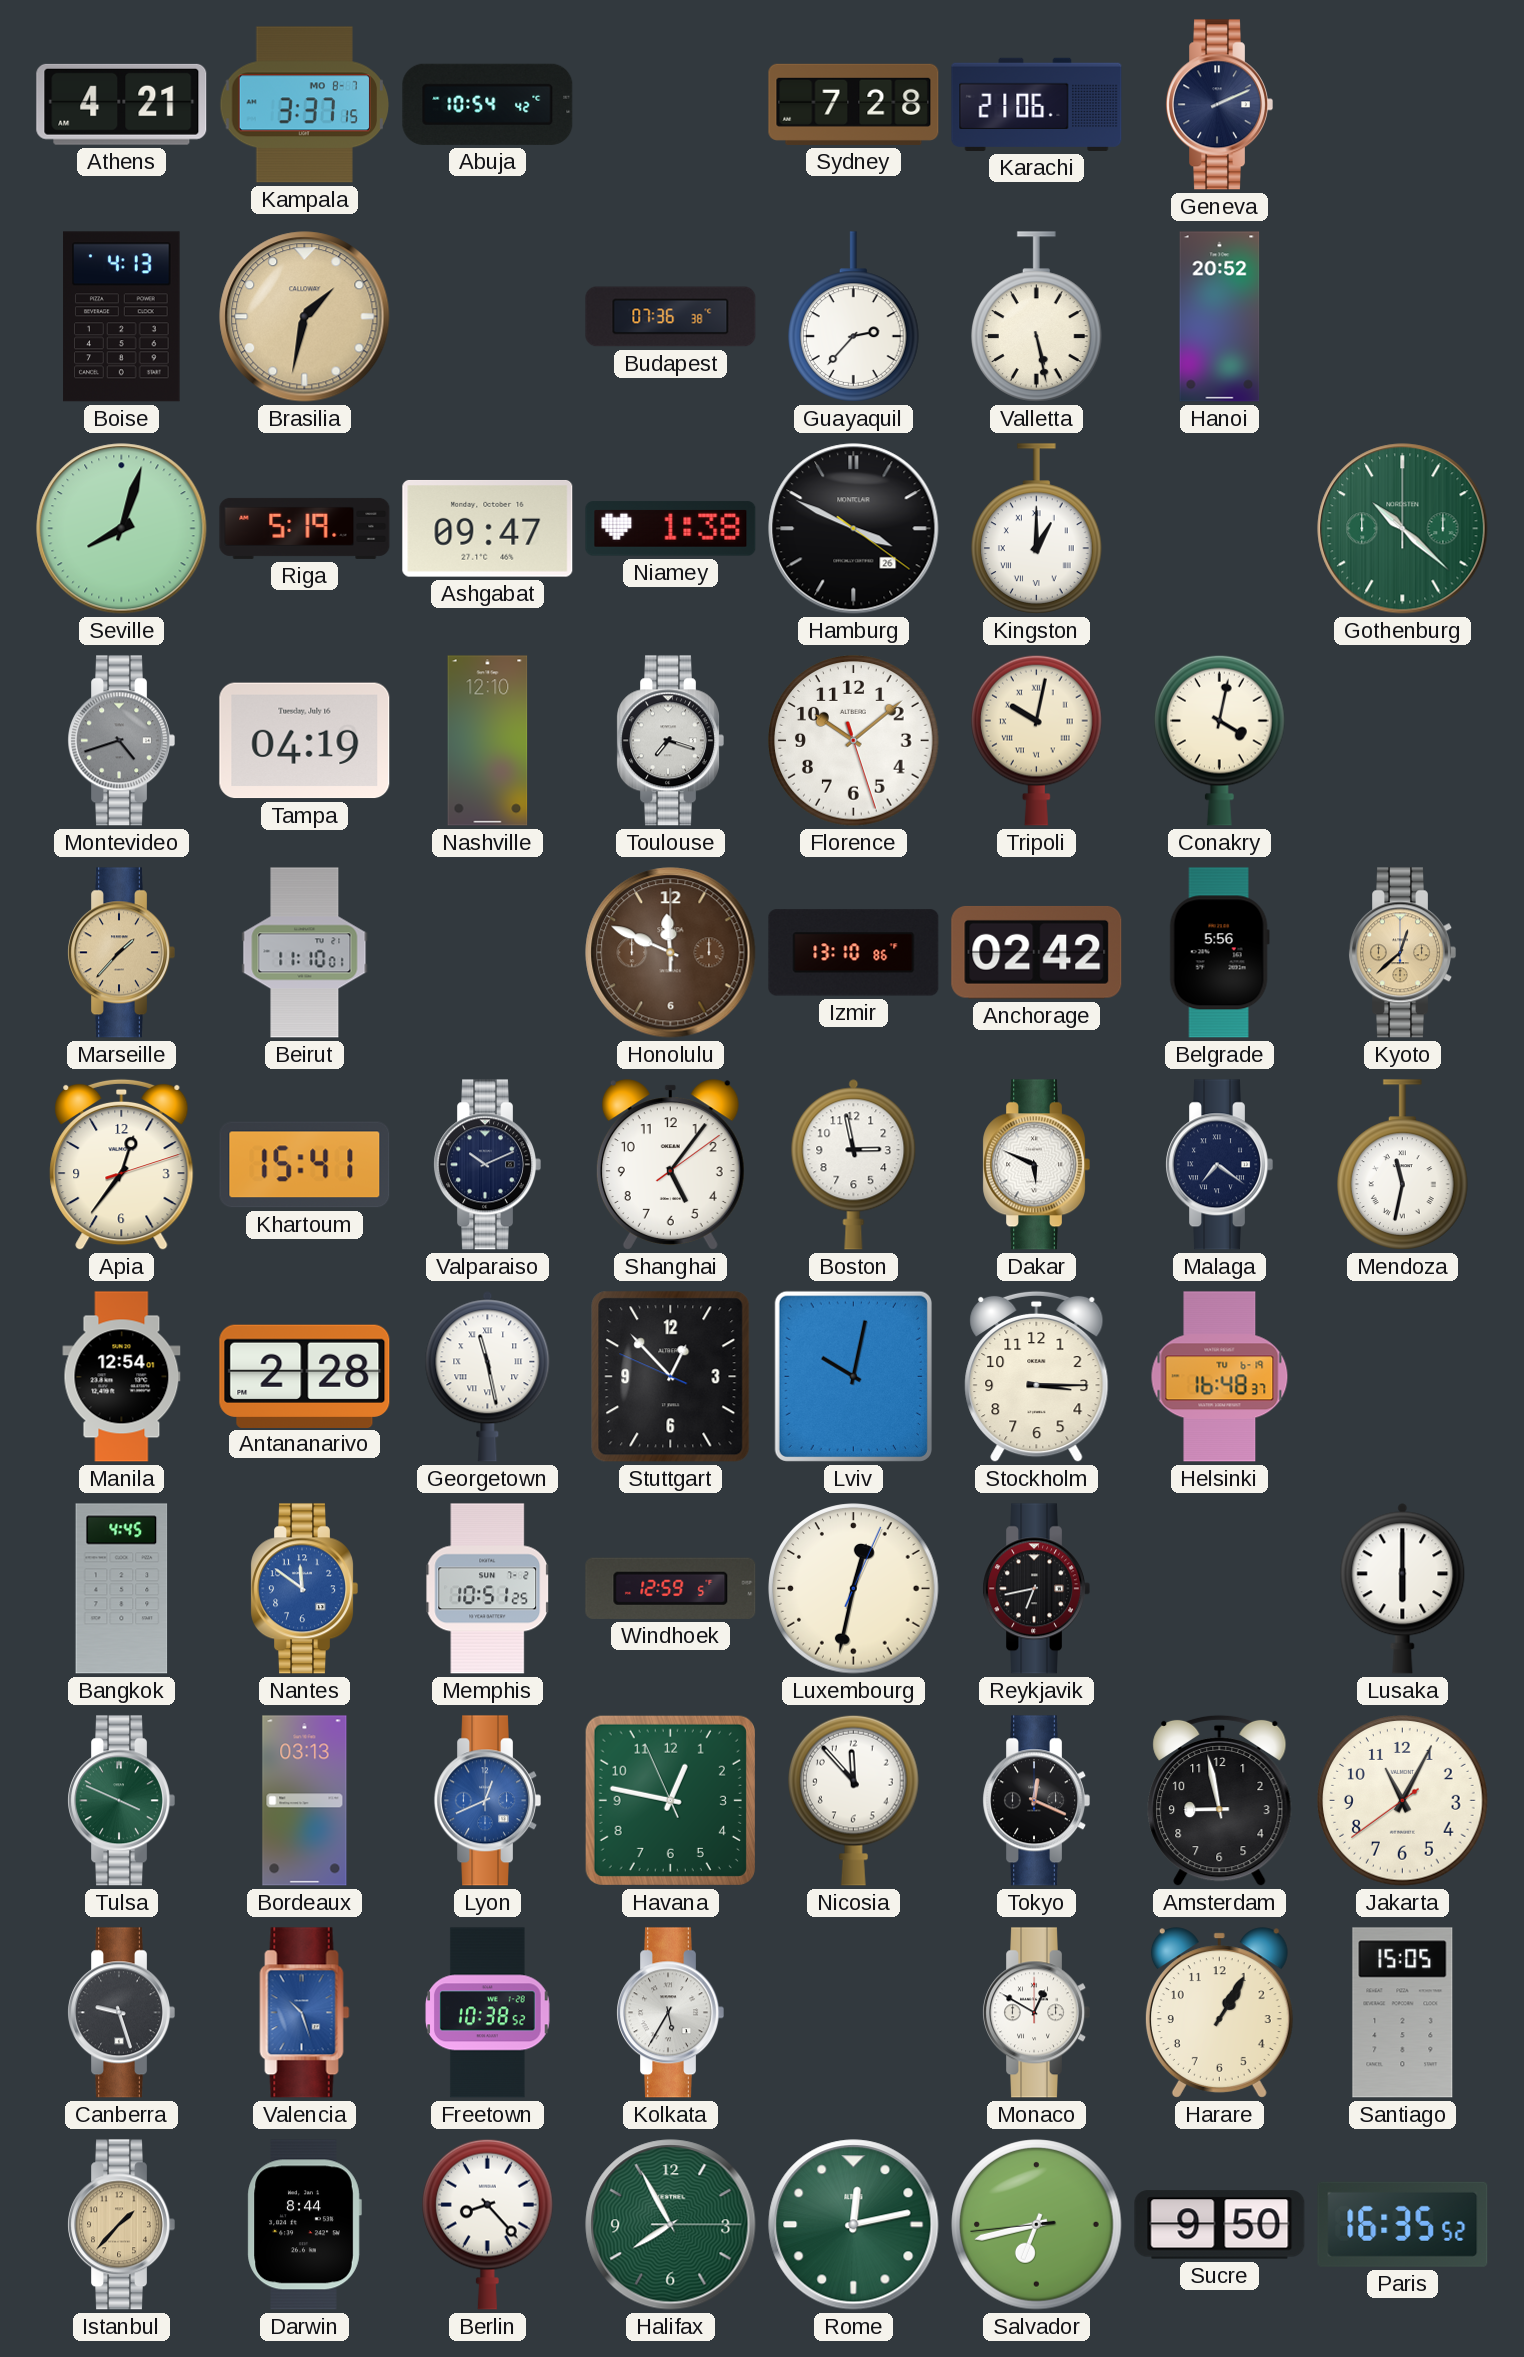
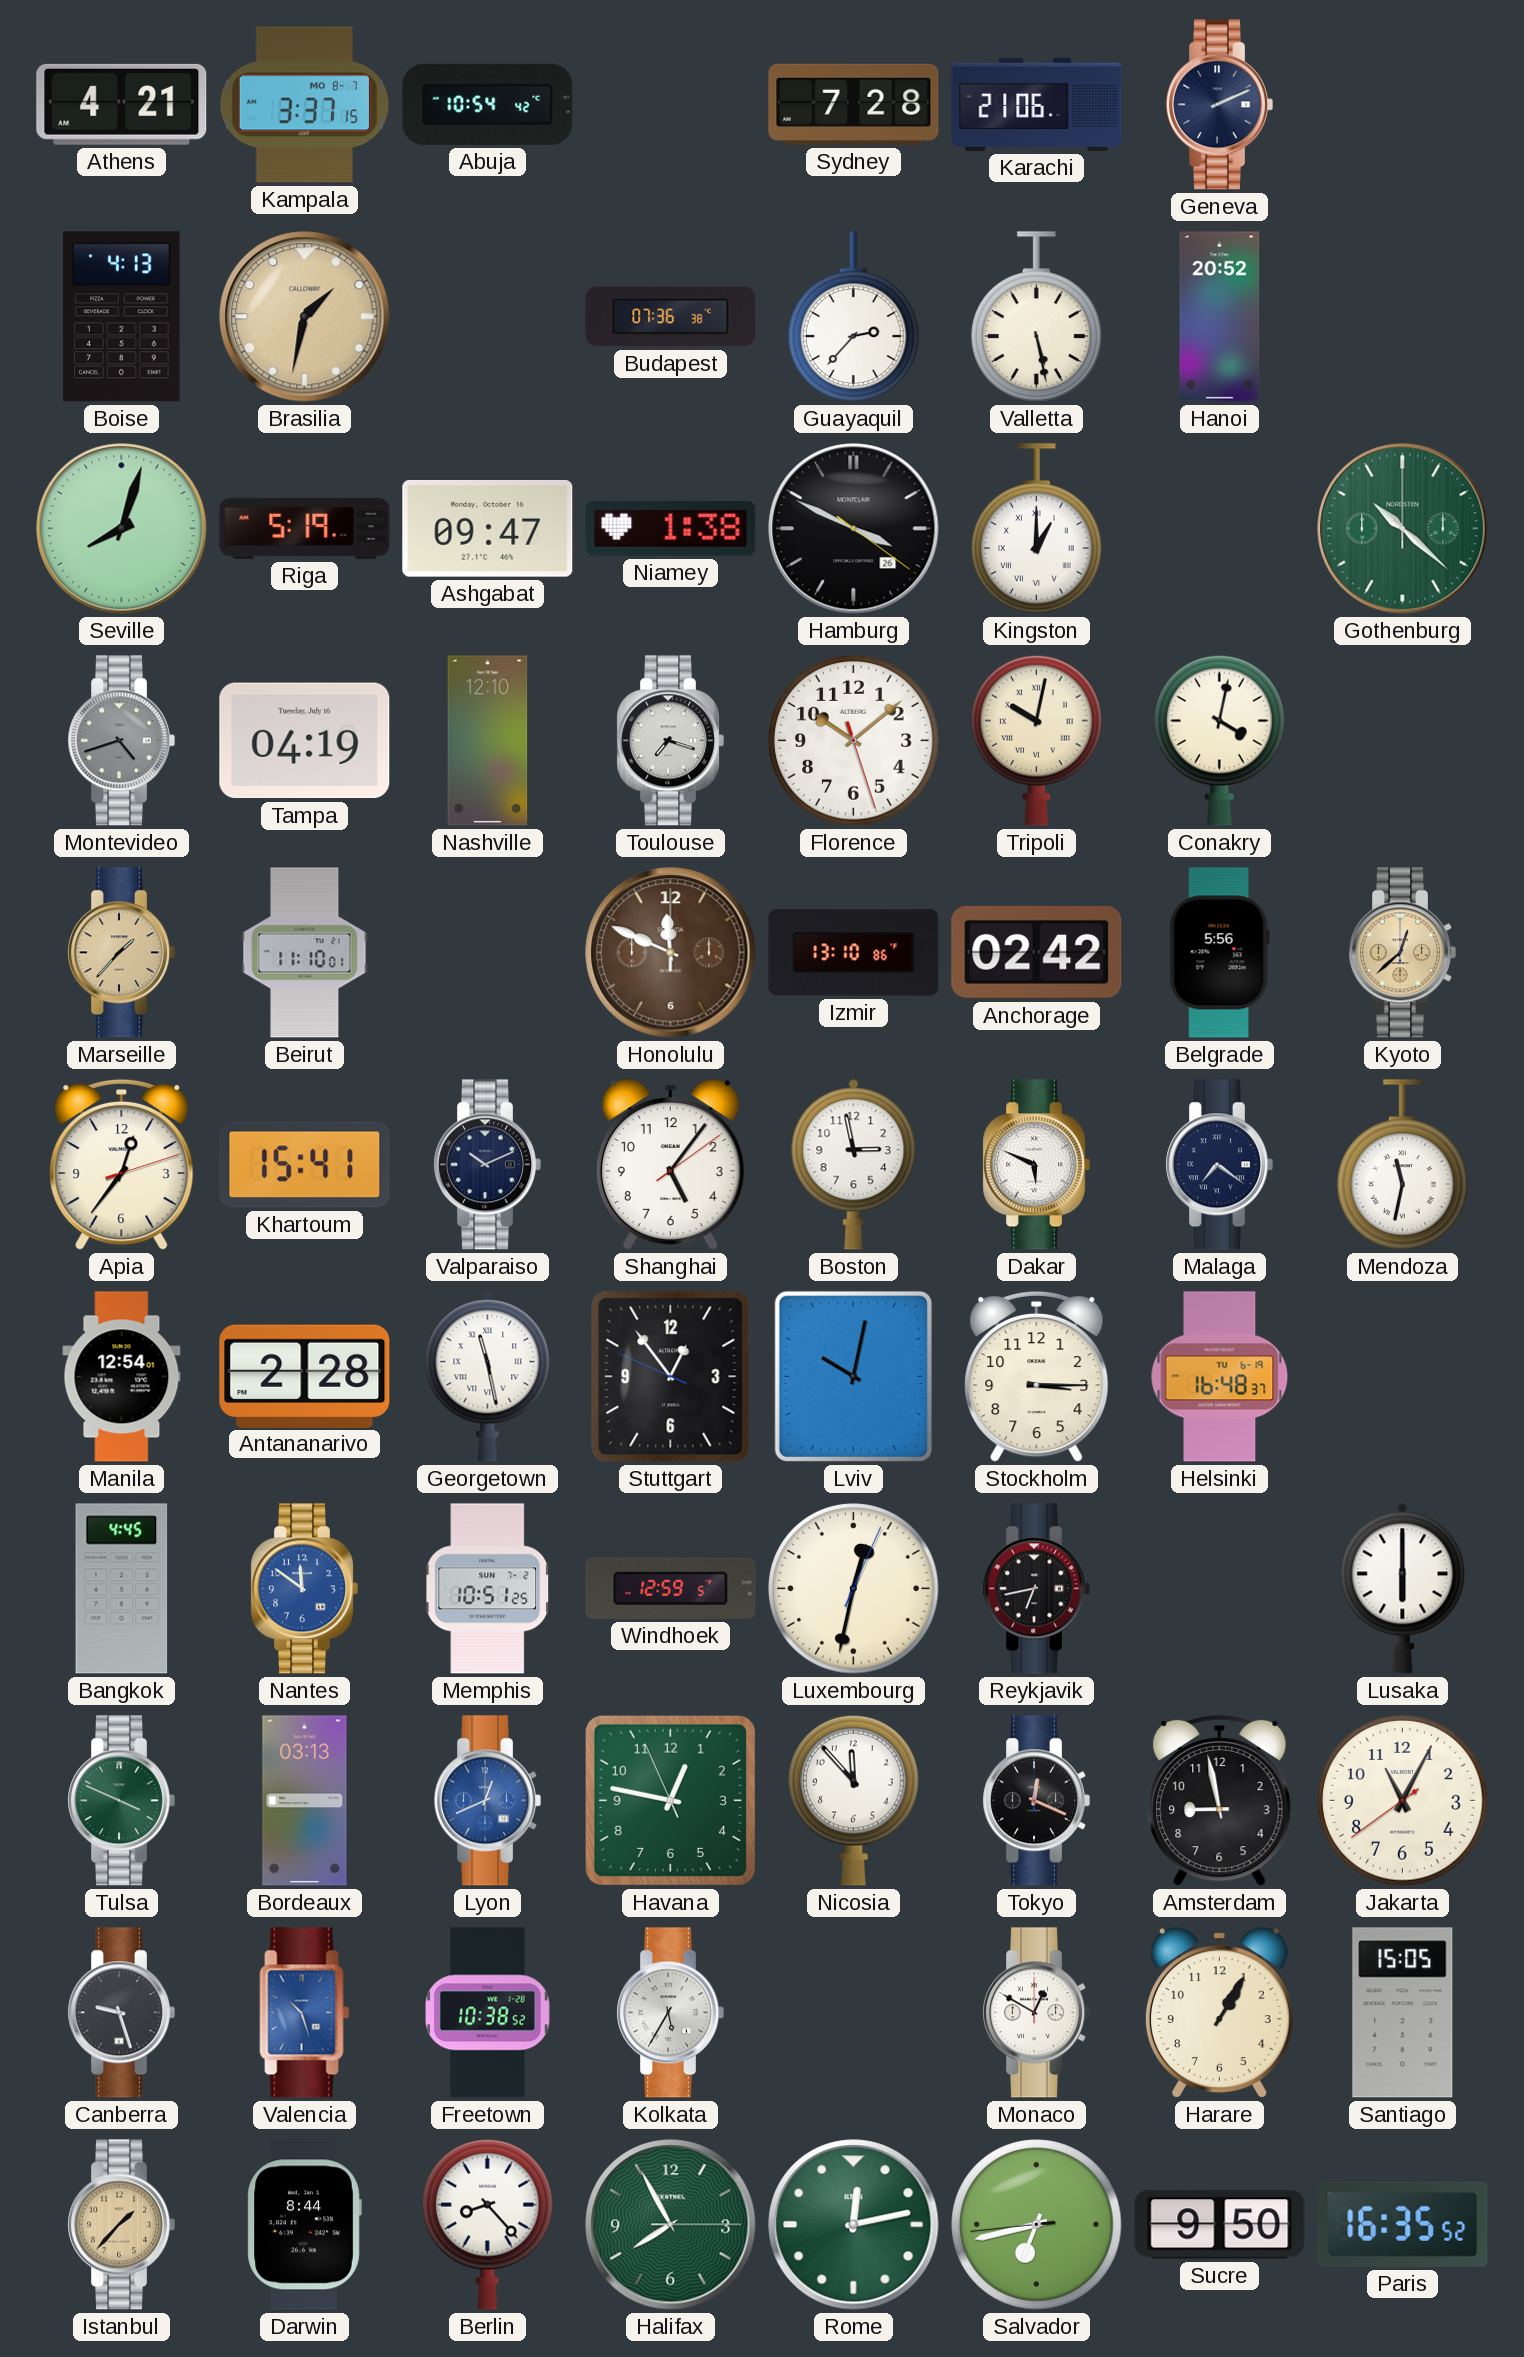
Stuttgart: 12:52 -> 12:53 (671, 1377)
